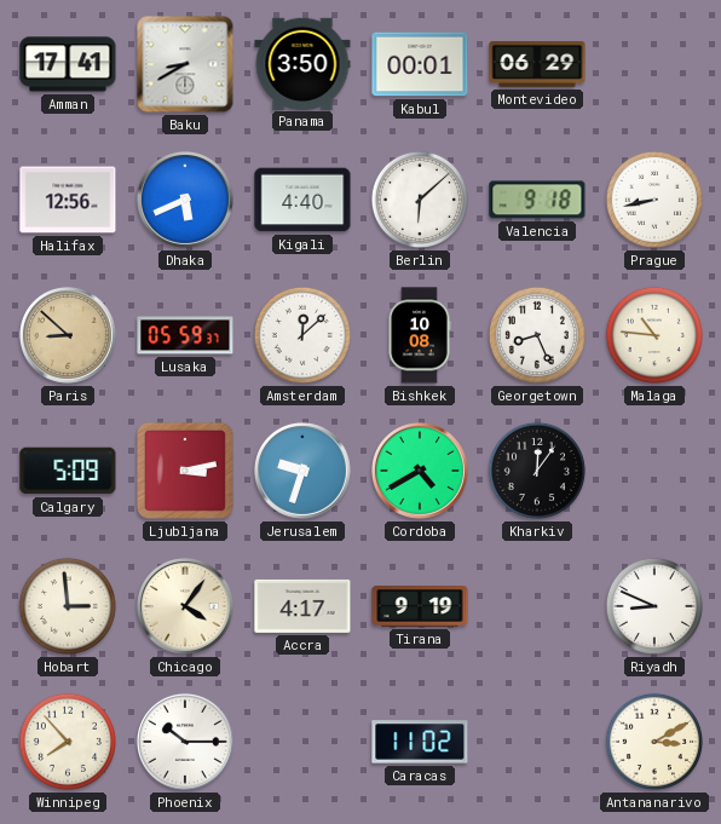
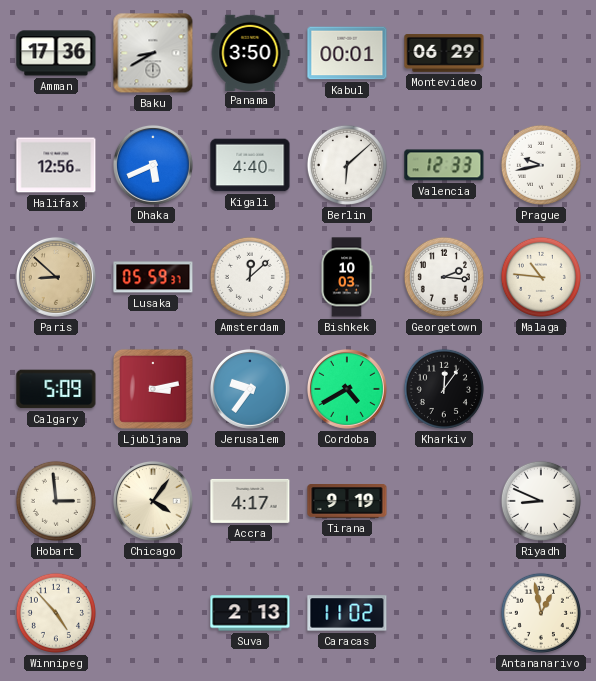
Amman: 17:41 -> 17:36 (56, 53)
Valencia: 9:18 -> 12:33 (444, 165)
Prague: 8:43 -> 9:43 (541, 165)
Bishkek: 10:08 -> 10:03 (347, 277)
Georgetown: 8:26 -> 2:16 (444, 277)
Jerusalem: 9:33 -> 9:36 (250, 389)
Winnipeg: 7:53 -> 4:53 (56, 613)
Phoenix: 10:15 -> none (185, 742)
Suva: none -> 2:13 (250, 613)
Antananarivo: 3:10 -> 12:58 (541, 613)
